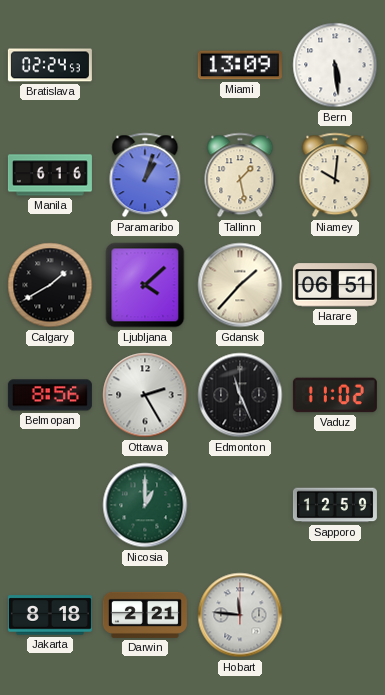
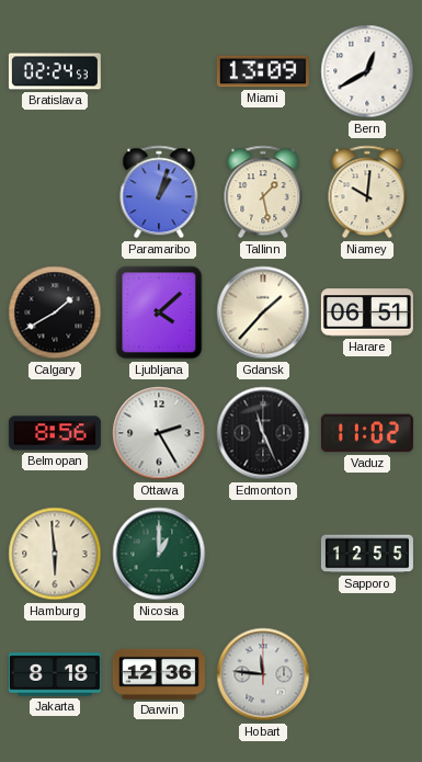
Bern: 5:29 -> 12:40 (367, 71)
Manila: 6:16 -> none (50, 175)
Hamburg: none -> 5:59 (55, 554)
Sapporo: 12:59 -> 12:55 (367, 554)
Darwin: 2:21 -> 12:36 (159, 674)
